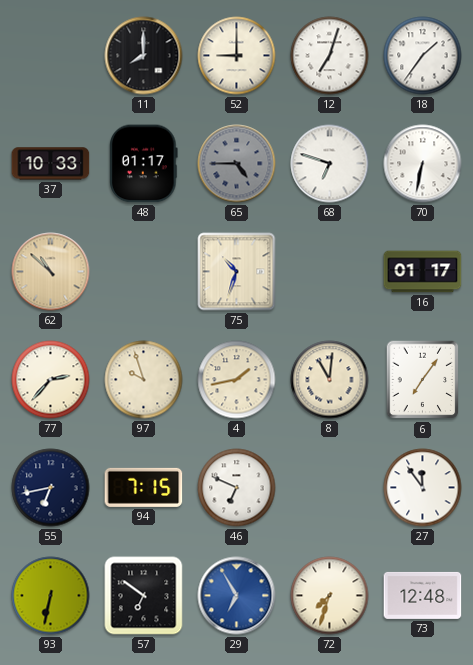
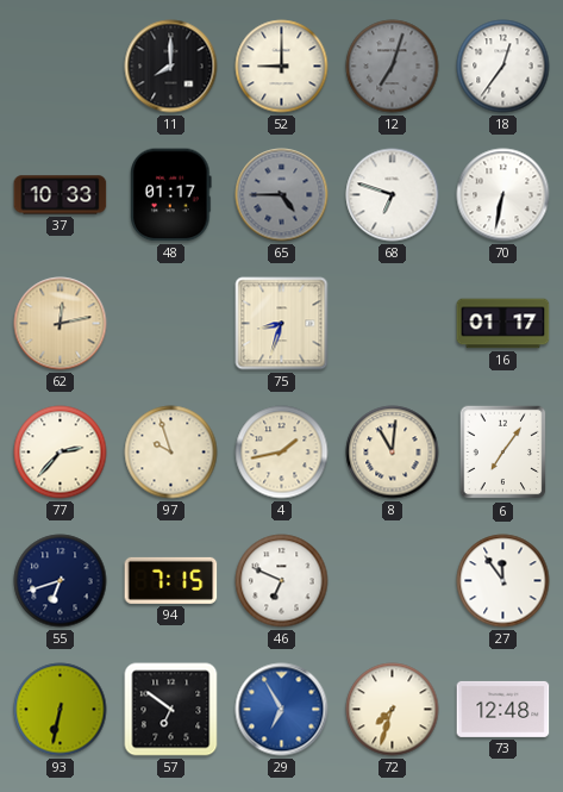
12 dial: white -> grey (393, 67)
18: 1:36 -> 12:36 (503, 67)
62: 10:52 -> 12:13 (61, 324)
75: 10:33 -> 8:33 (282, 324)
55: 6:43 -> 6:42 (61, 581)
